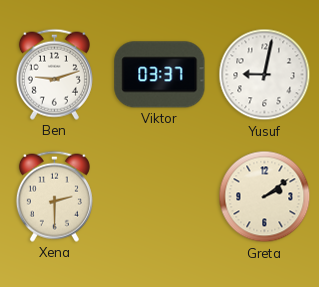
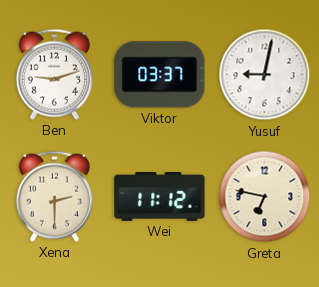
Wei: none -> 11:12 (160, 197)
Greta: 2:09 -> 6:47 (265, 197)
